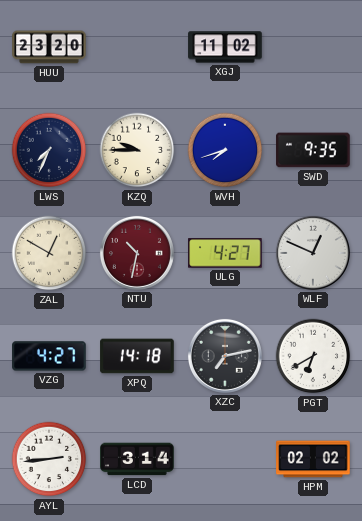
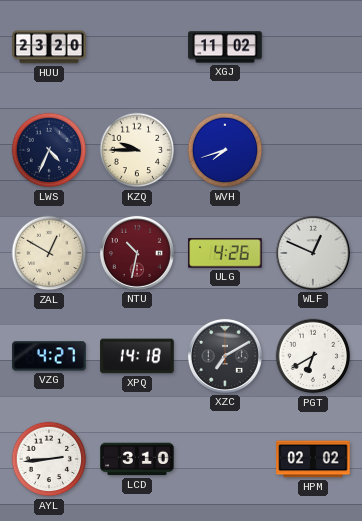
LWS: 7:34 -> 4:34 (49, 150)
SWD: 9:35 -> none (313, 150)
ULG: 4:27 -> 4:26 (225, 253)
XZC: 7:13 -> 7:10 (225, 356)
LCD: 3:14 -> 3:10 (137, 459)
